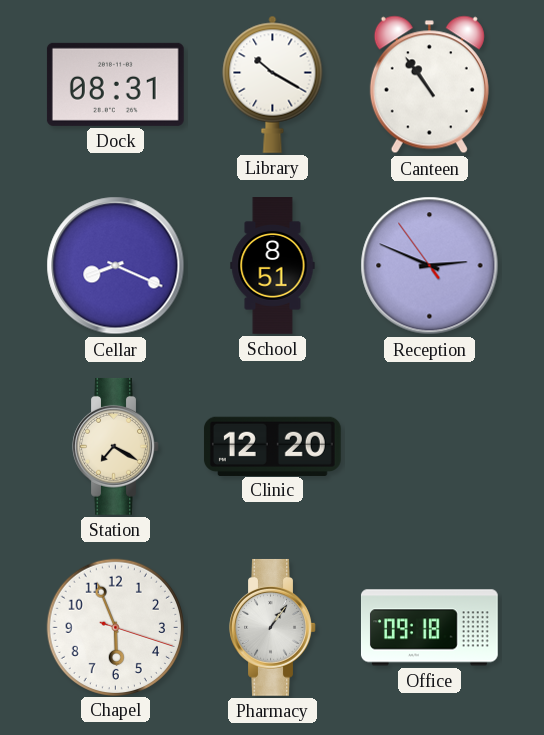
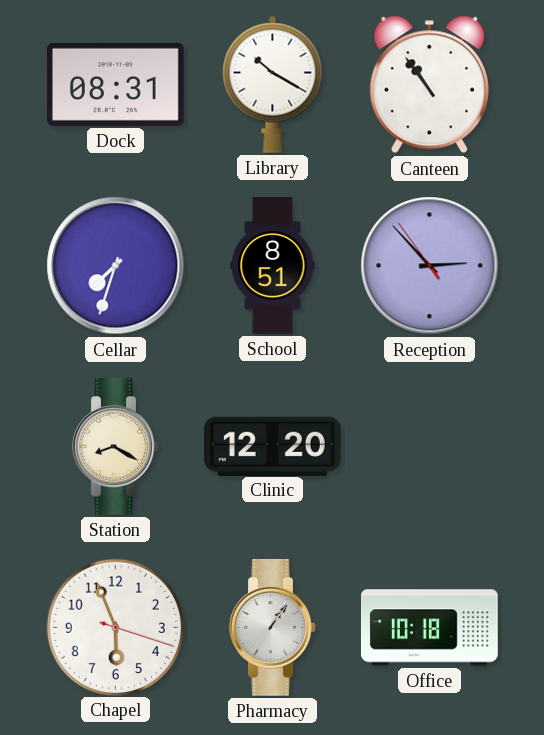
Cellar: 8:19 -> 7:33 (116, 266)
Reception: 2:48 -> 2:52 (430, 266)
Station: 7:20 -> 8:20 (116, 446)
Office: 09:18 -> 10:18 (429, 628)
